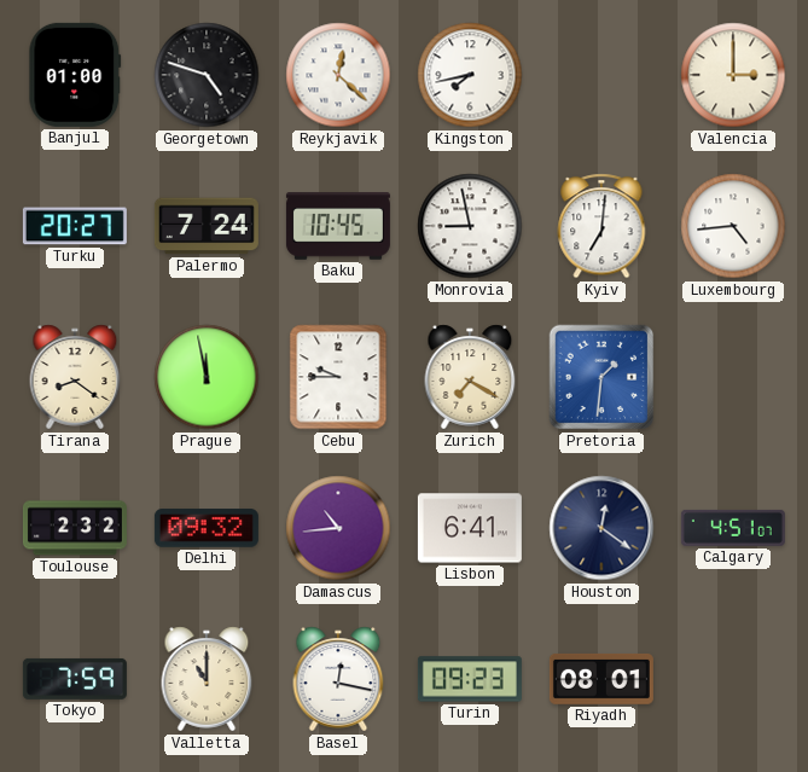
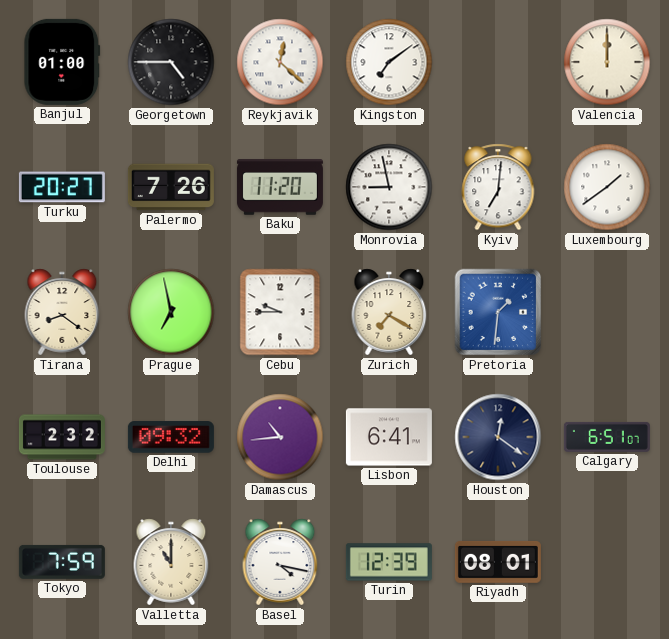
Georgetown: 4:48 -> 4:45 (171, 62)
Kingston: 7:43 -> 7:09 (389, 62)
Valencia: 3:00 -> 12:00 (607, 62)
Palermo: 7:24 -> 7:26 (171, 187)
Baku: 10:45 -> 11:20 (280, 187)
Luxembourg: 4:44 -> 1:39 (607, 187)
Prague: 11:58 -> 6:58 (171, 312)
Calgary: 4:51 -> 6:51 (607, 437)
Basel: 12:17 -> 4:17 (280, 562)
Turin: 09:23 -> 12:39 (389, 562)
